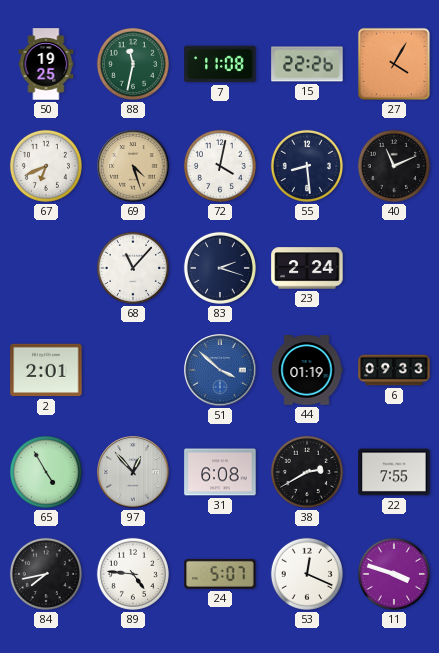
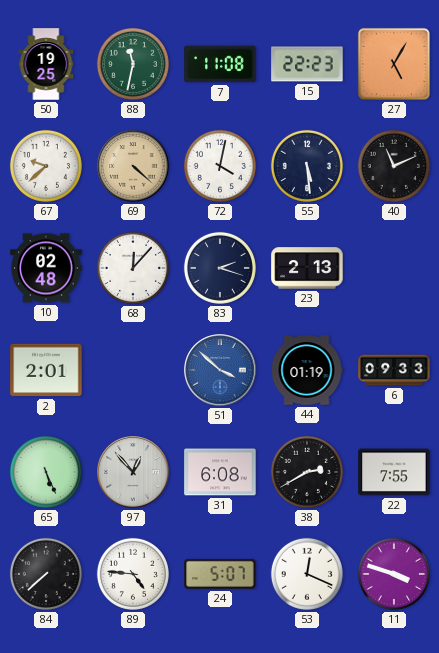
15: 22:26 -> 22:23 (307, 64)
27: 4:05 -> 5:05 (394, 64)
67: 6:41 -> 9:38 (46, 166)
69: 4:27 -> 4:22 (133, 166)
55: 8:29 -> 5:29 (307, 166)
10: none -> 02:48 (46, 268)
68: 11:07 -> 12:07 (133, 268)
23: 2:24 -> 2:13 (307, 268)
65: 4:55 -> 5:26 (46, 472)
84: 7:43 -> 7:38 (46, 574)
